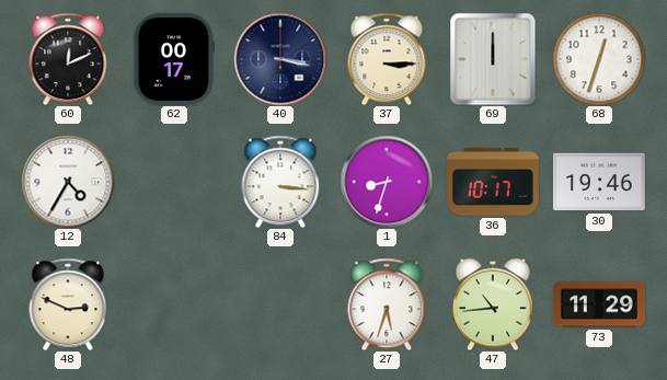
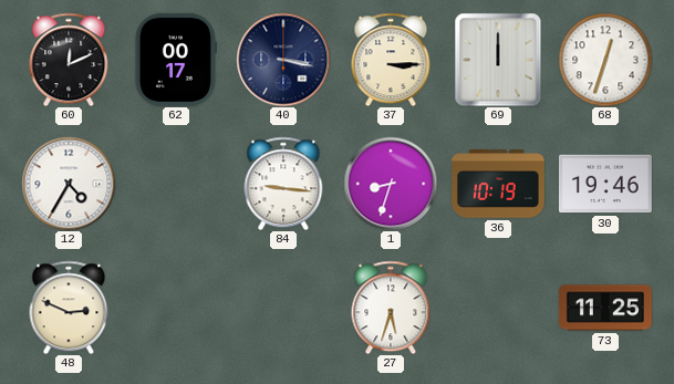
84: 3:16 -> 9:16 (283, 184)
36: 10:17 -> 10:19 (499, 184)
47: 10:44 -> none (493, 304)
73: 11:29 -> 11:25 (605, 308)
